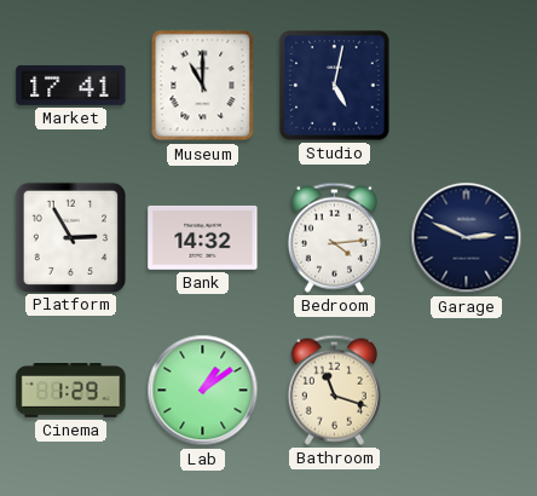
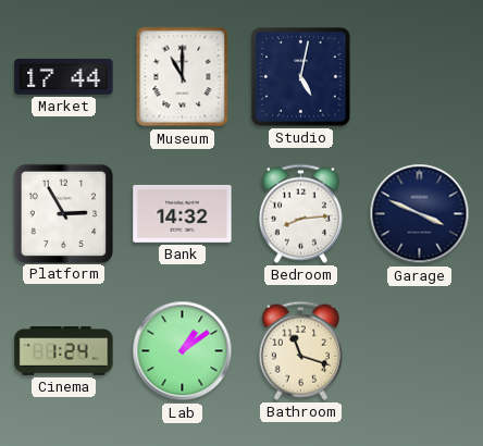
Market: 17:41 -> 17:44 (64, 76)
Bedroom: 4:14 -> 8:14 (300, 213)
Garage: 2:49 -> 3:49 (420, 214)
Cinema: 1:29 -> 1:24 (64, 351)
